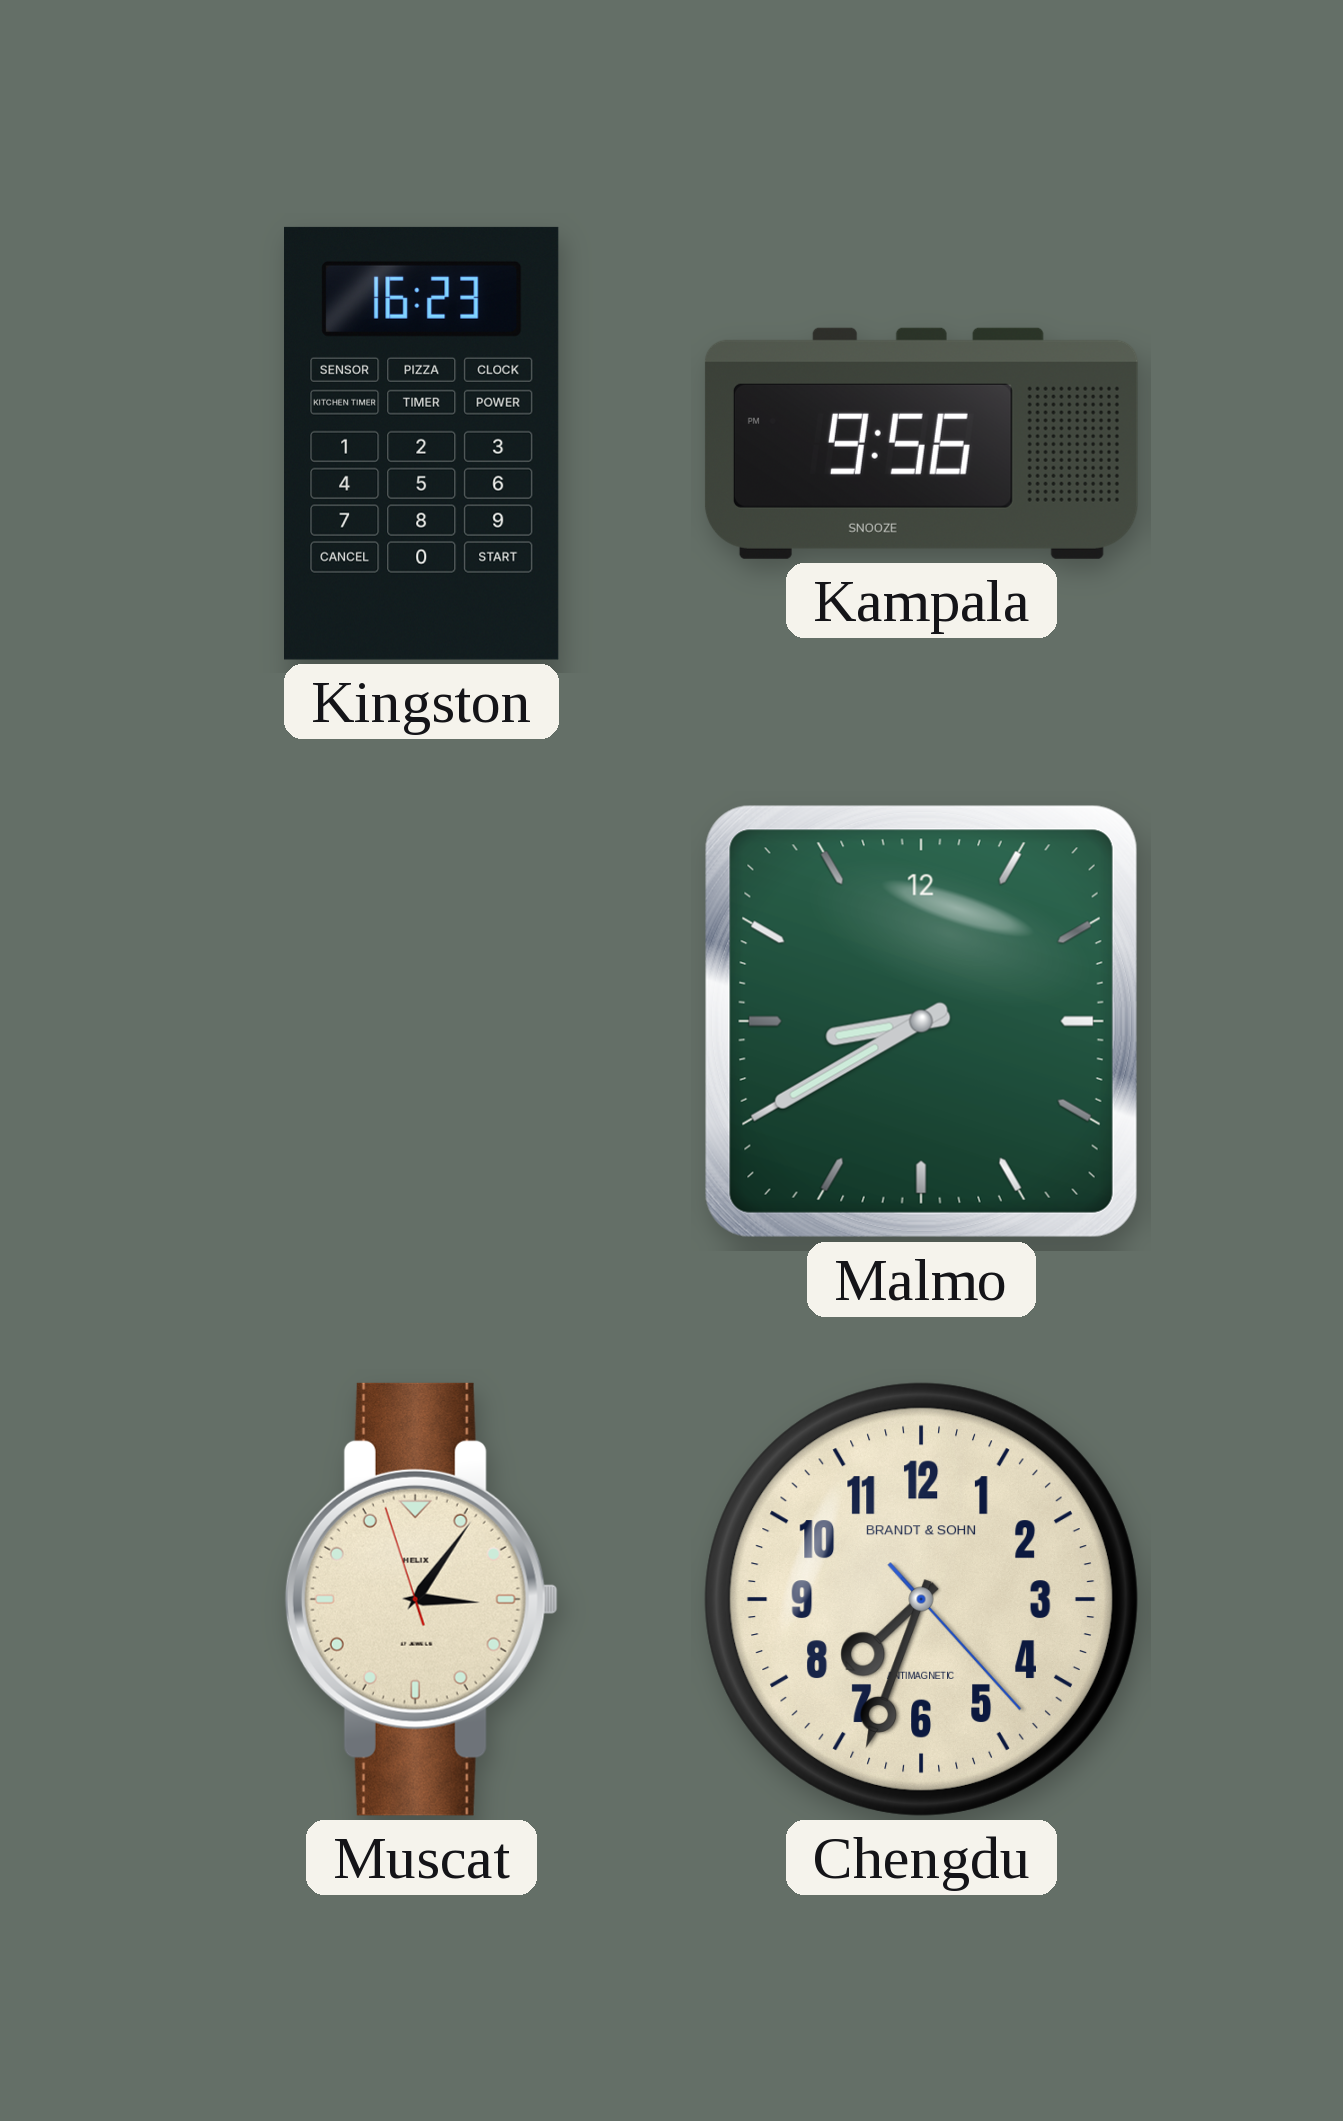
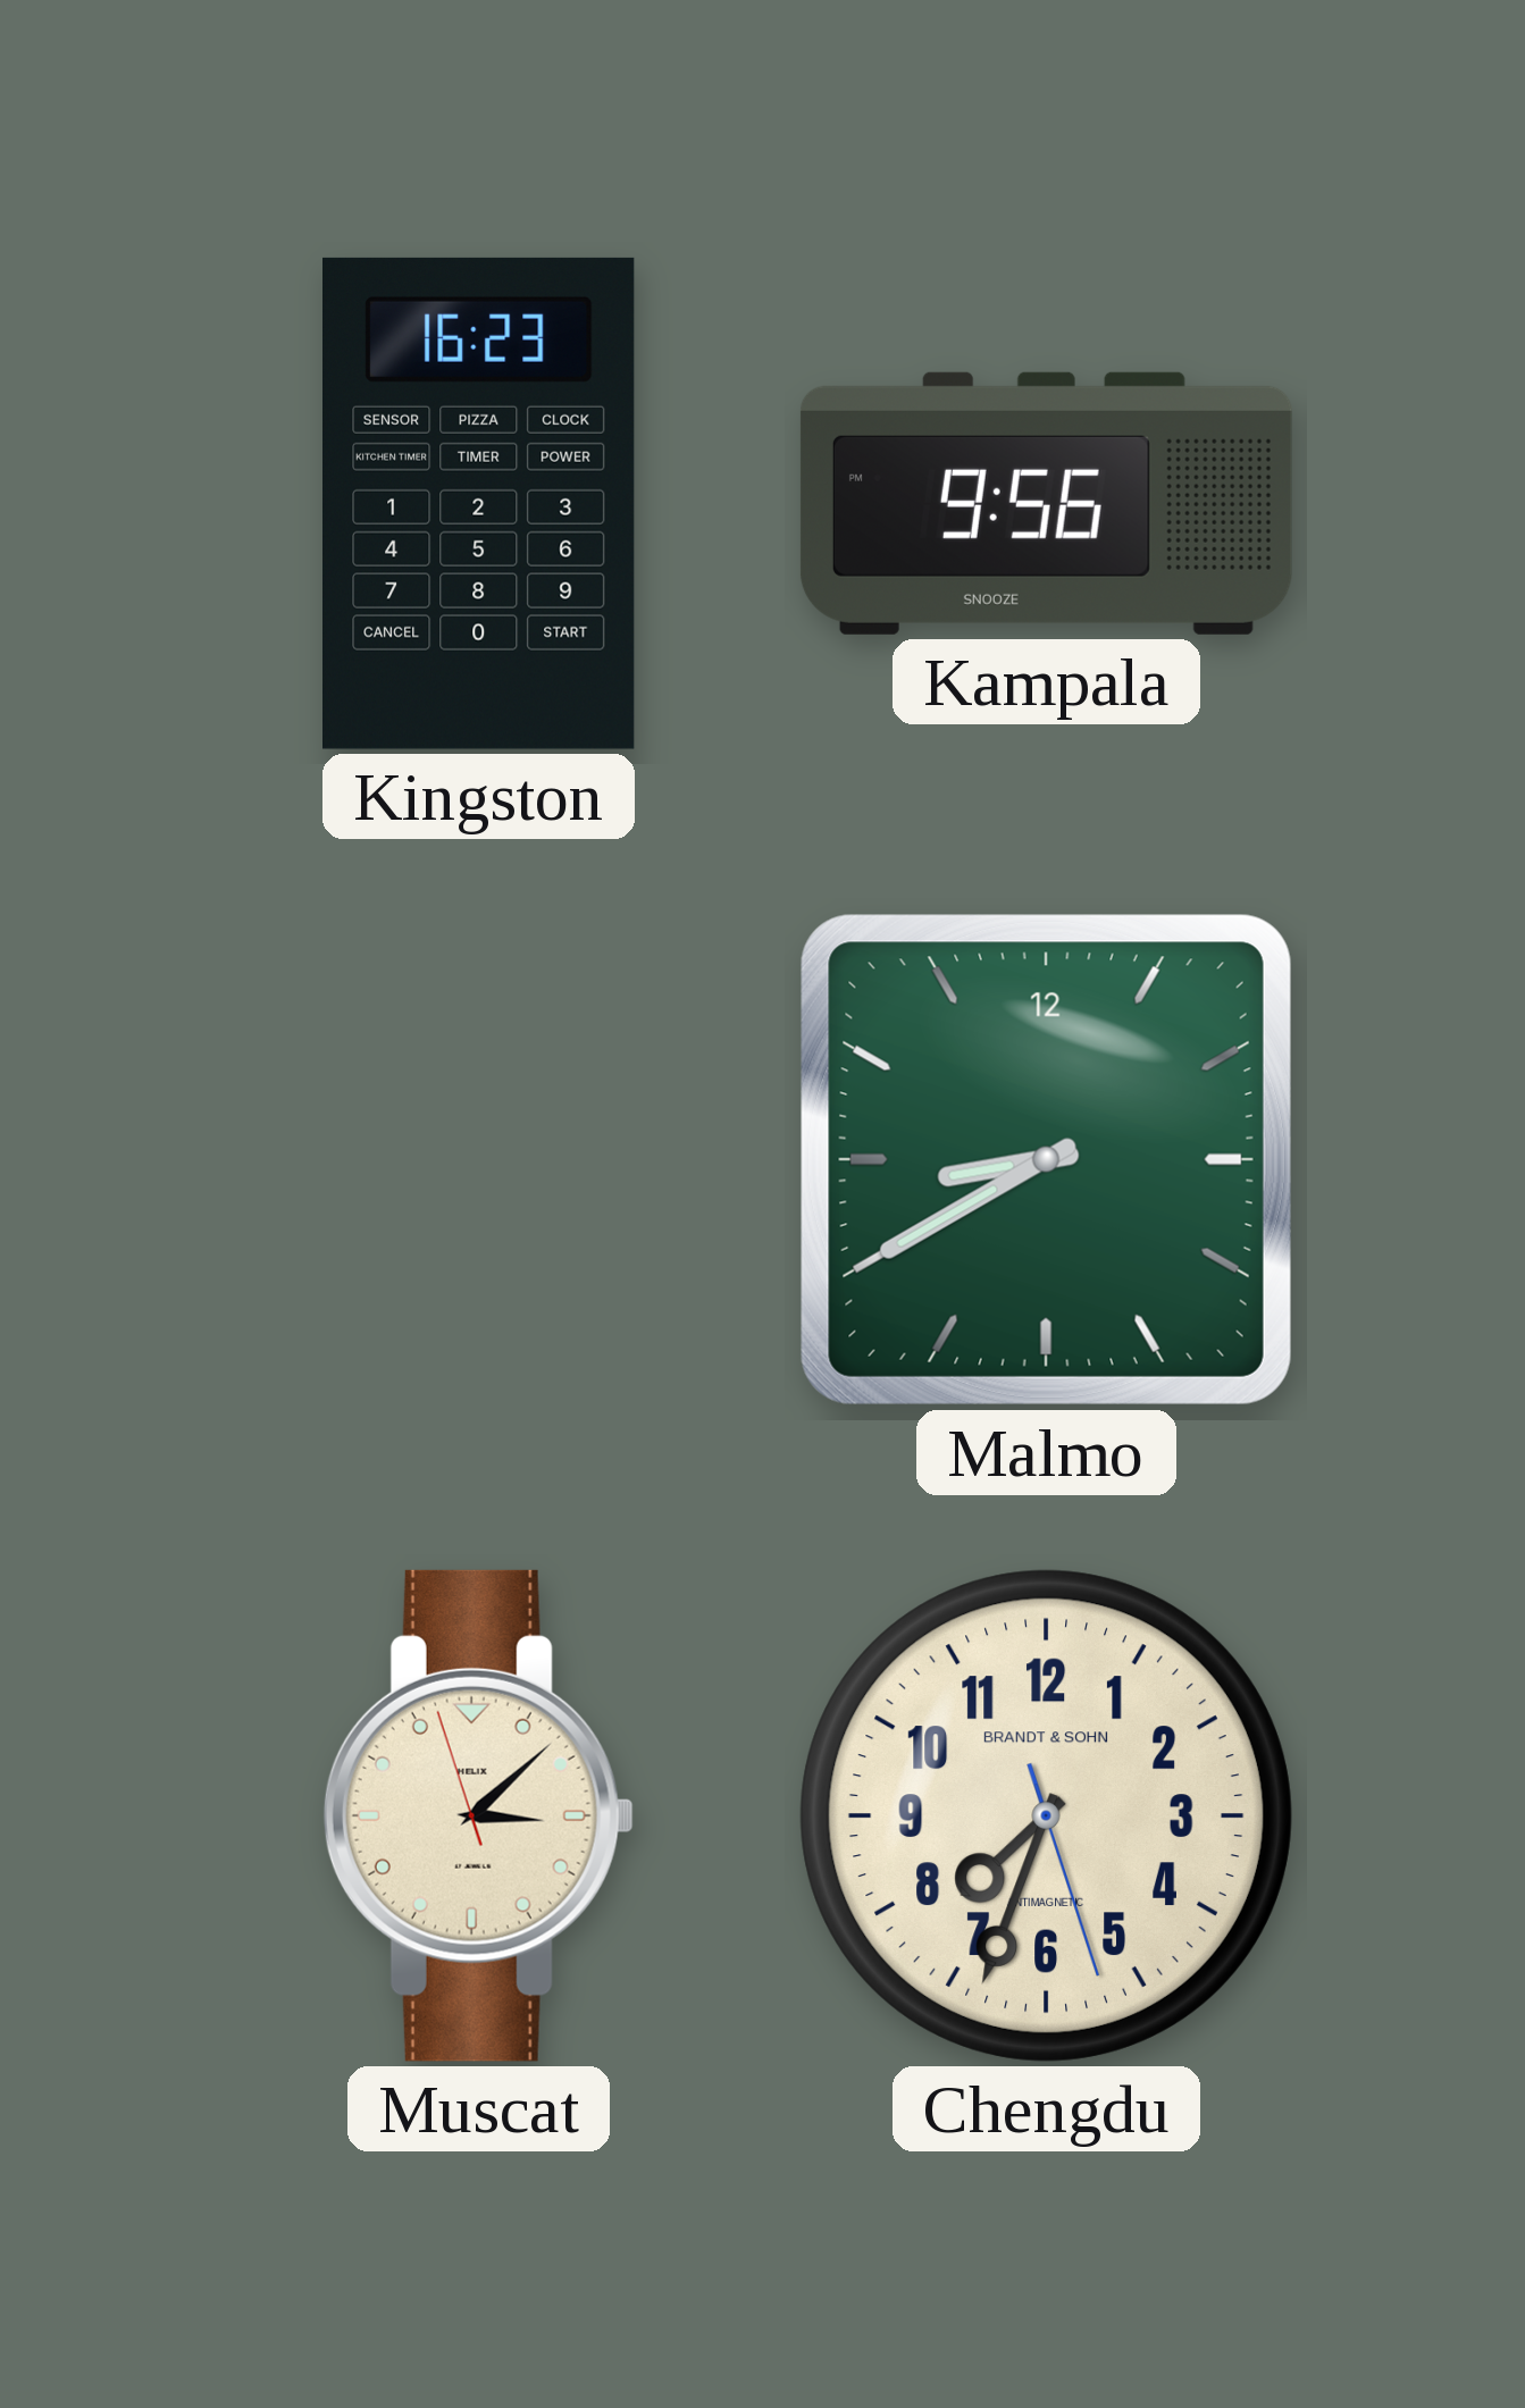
Muscat: 3:05 -> 3:07 (478, 1815)
Chengdu: 7:33:23 -> 7:33:27 (1046, 1815)
